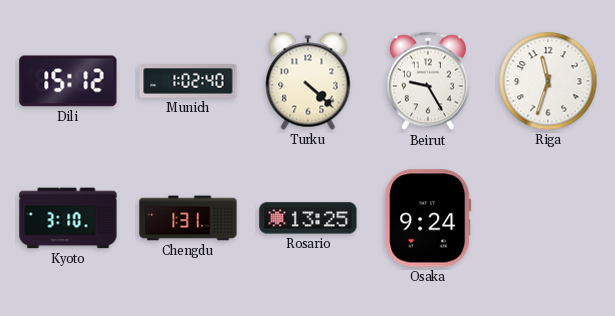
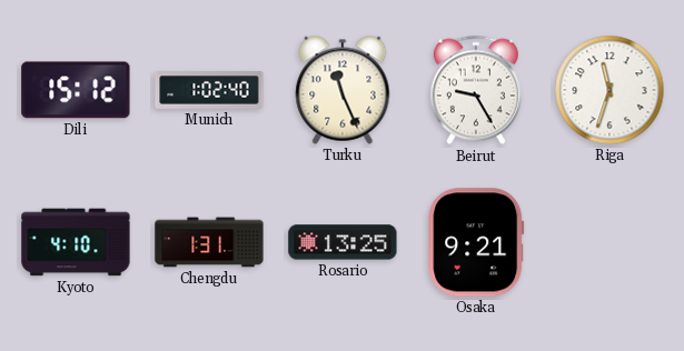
Turku: 4:22 -> 11:26 (343, 90)
Kyoto: 3:10 -> 4:10 (76, 242)
Osaka: 9:24 -> 9:21 (476, 242)
